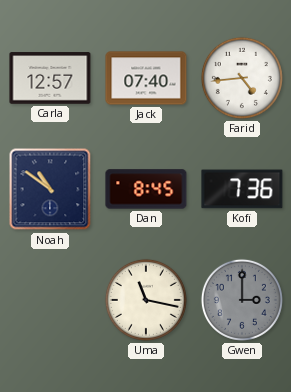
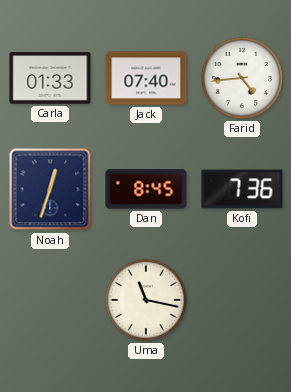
Carla: 12:57 -> 01:33 (50, 78)
Noah: 10:51 -> 12:33 (50, 189)
Gwen: 3:00 -> none (242, 300)
